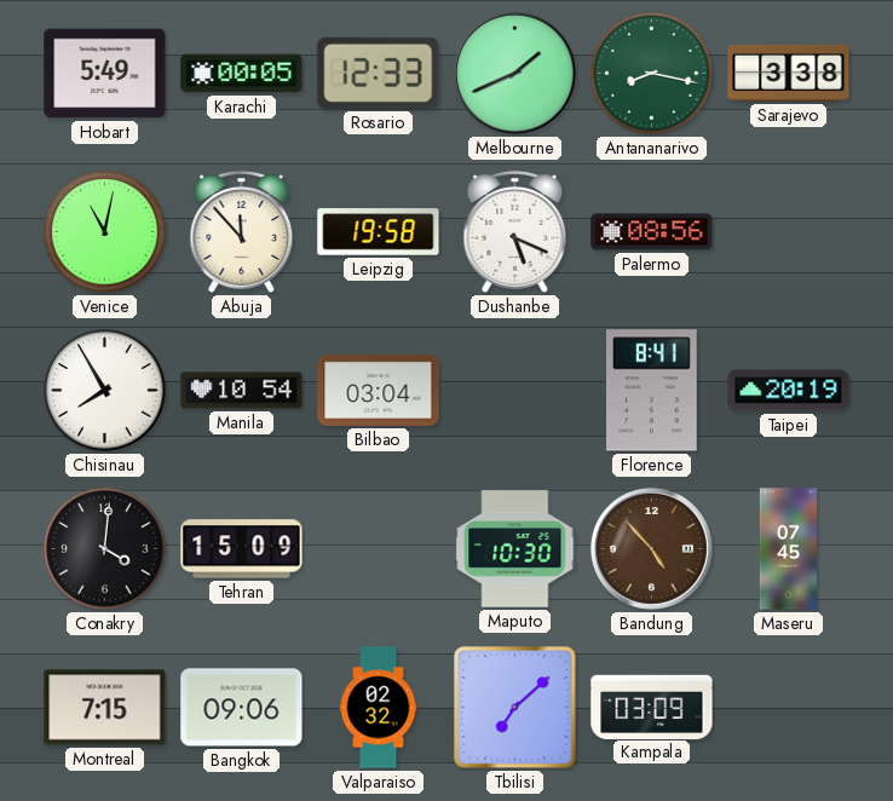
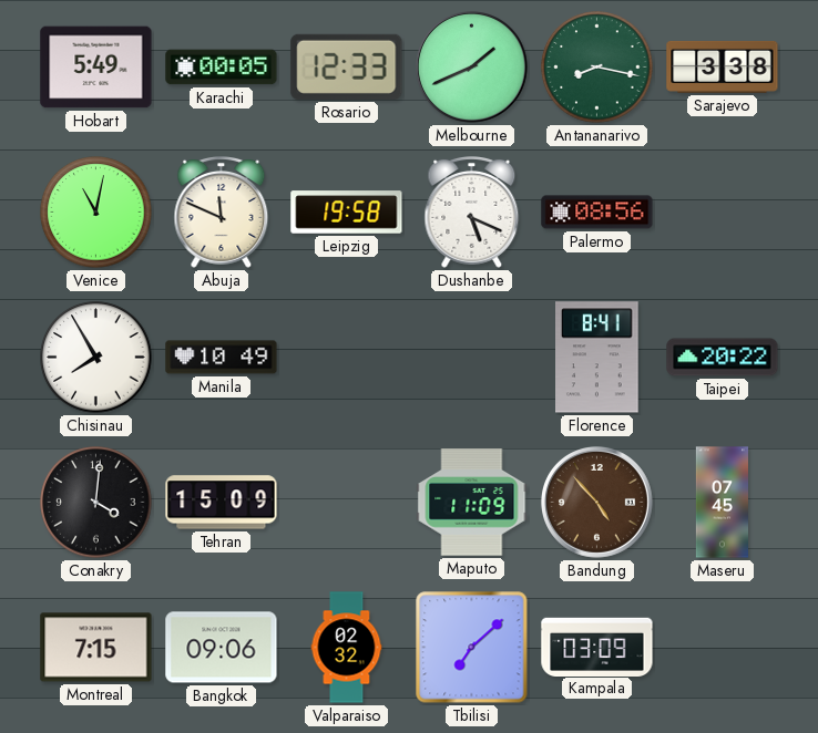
Abuja: 11:53 -> 11:49 (222, 213)
Manila: 10:54 -> 10:49 (222, 358)
Bilbao: 03:04 -> none (379, 390)
Taipei: 20:19 -> 20:22 (723, 358)
Maputo: 10:30 -> 11:09 (472, 503)
